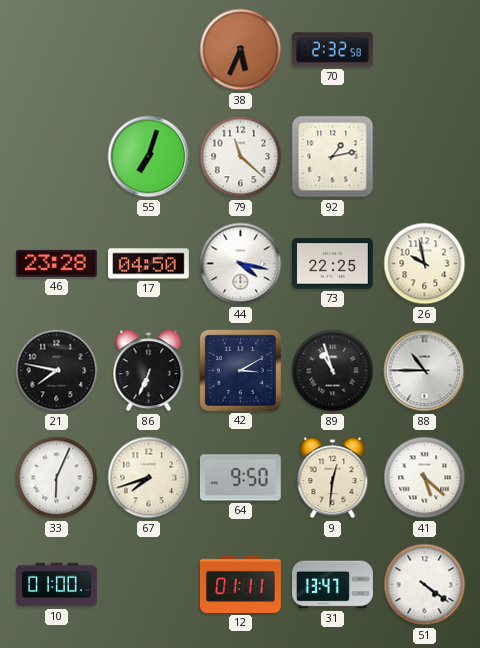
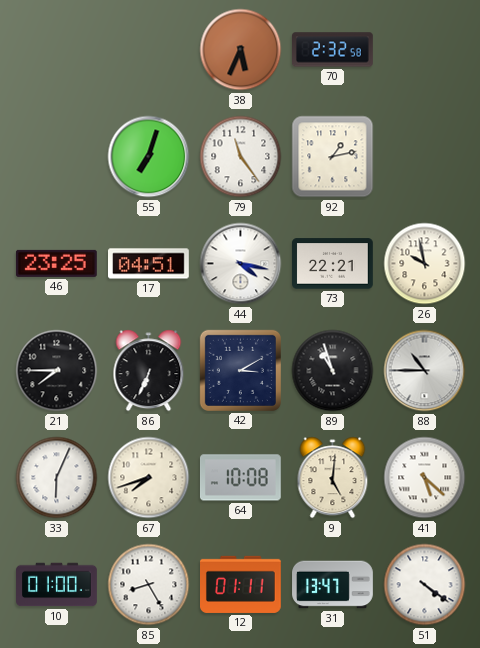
79: 11:22 -> 11:24 (241, 157)
46: 23:28 -> 23:25 (56, 263)
17: 04:50 -> 04:51 (149, 264)
73: 22:25 -> 22:21 (333, 264)
21: 7:47 -> 7:45 (57, 371)
64: 9:50 -> 10:08 (240, 478)
9: 12:31 -> 5:01 (333, 478)
85: none -> 8:25 (149, 585)
